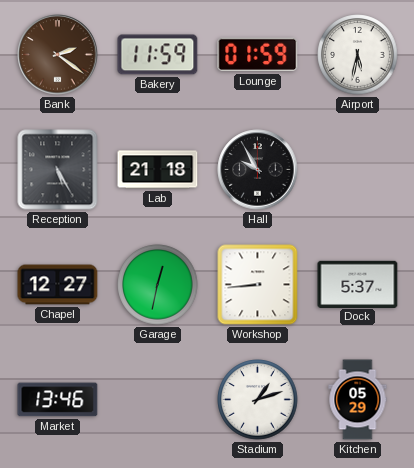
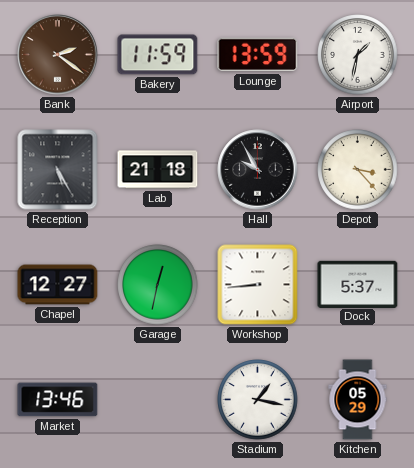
Lounge: 01:59 -> 13:59 (258, 55)
Airport: 5:32 -> 1:32 (358, 55)
Depot: none -> 3:23 (358, 170)
Stadium: 1:12 -> 1:17 (258, 400)
